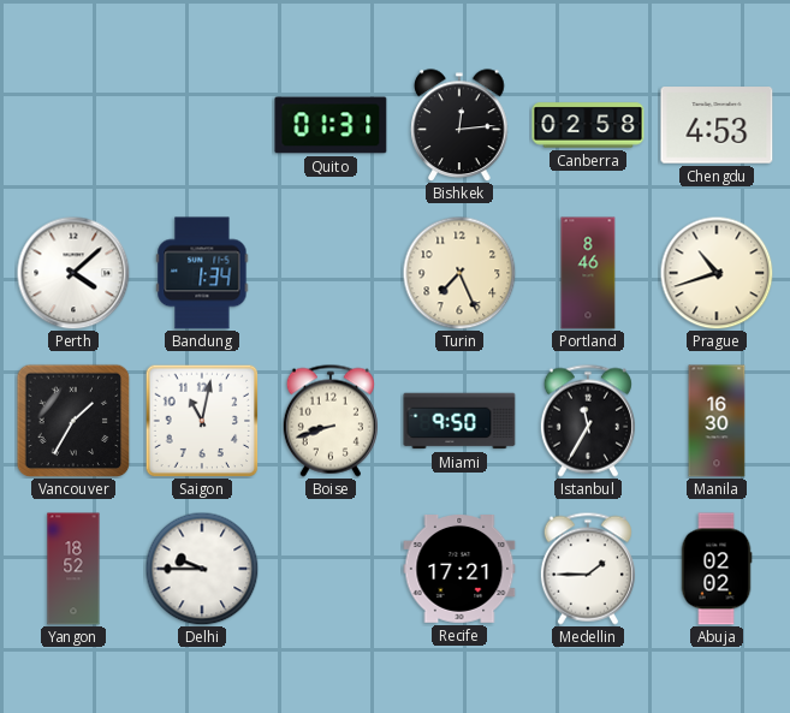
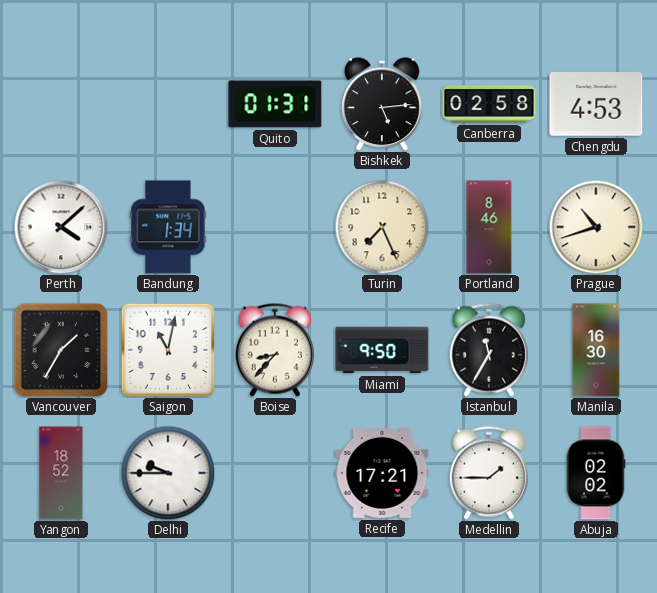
Bishkek: 12:14 -> 5:14 (382, 104)
Boise: 8:42 -> 8:37 (275, 350)
